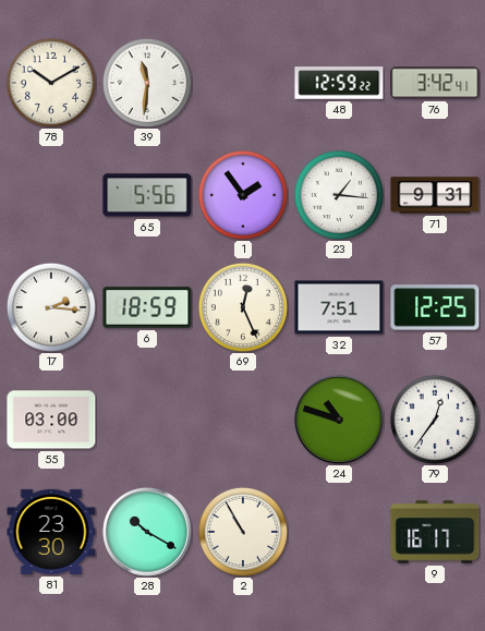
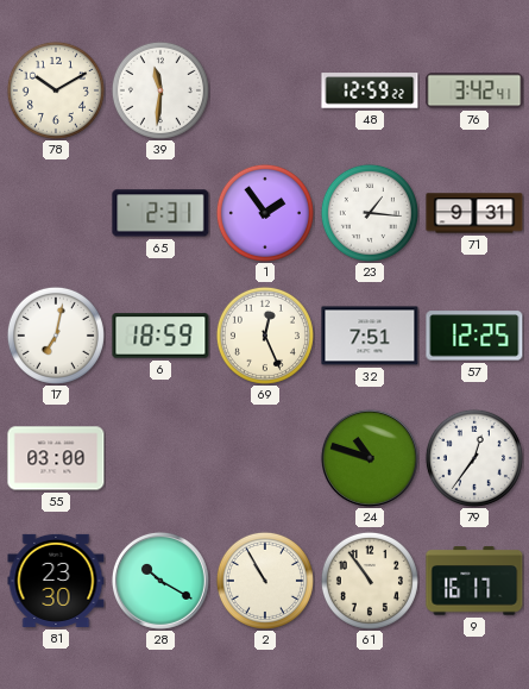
65: 5:56 -> 2:31 (160, 213)
17: 2:16 -> 7:02 (56, 336)
61: none -> 10:54 (370, 581)
